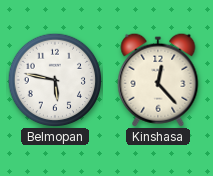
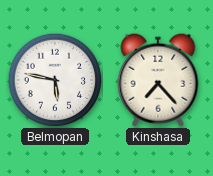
Kinshasa: 12:23 -> 7:23 (158, 80)
